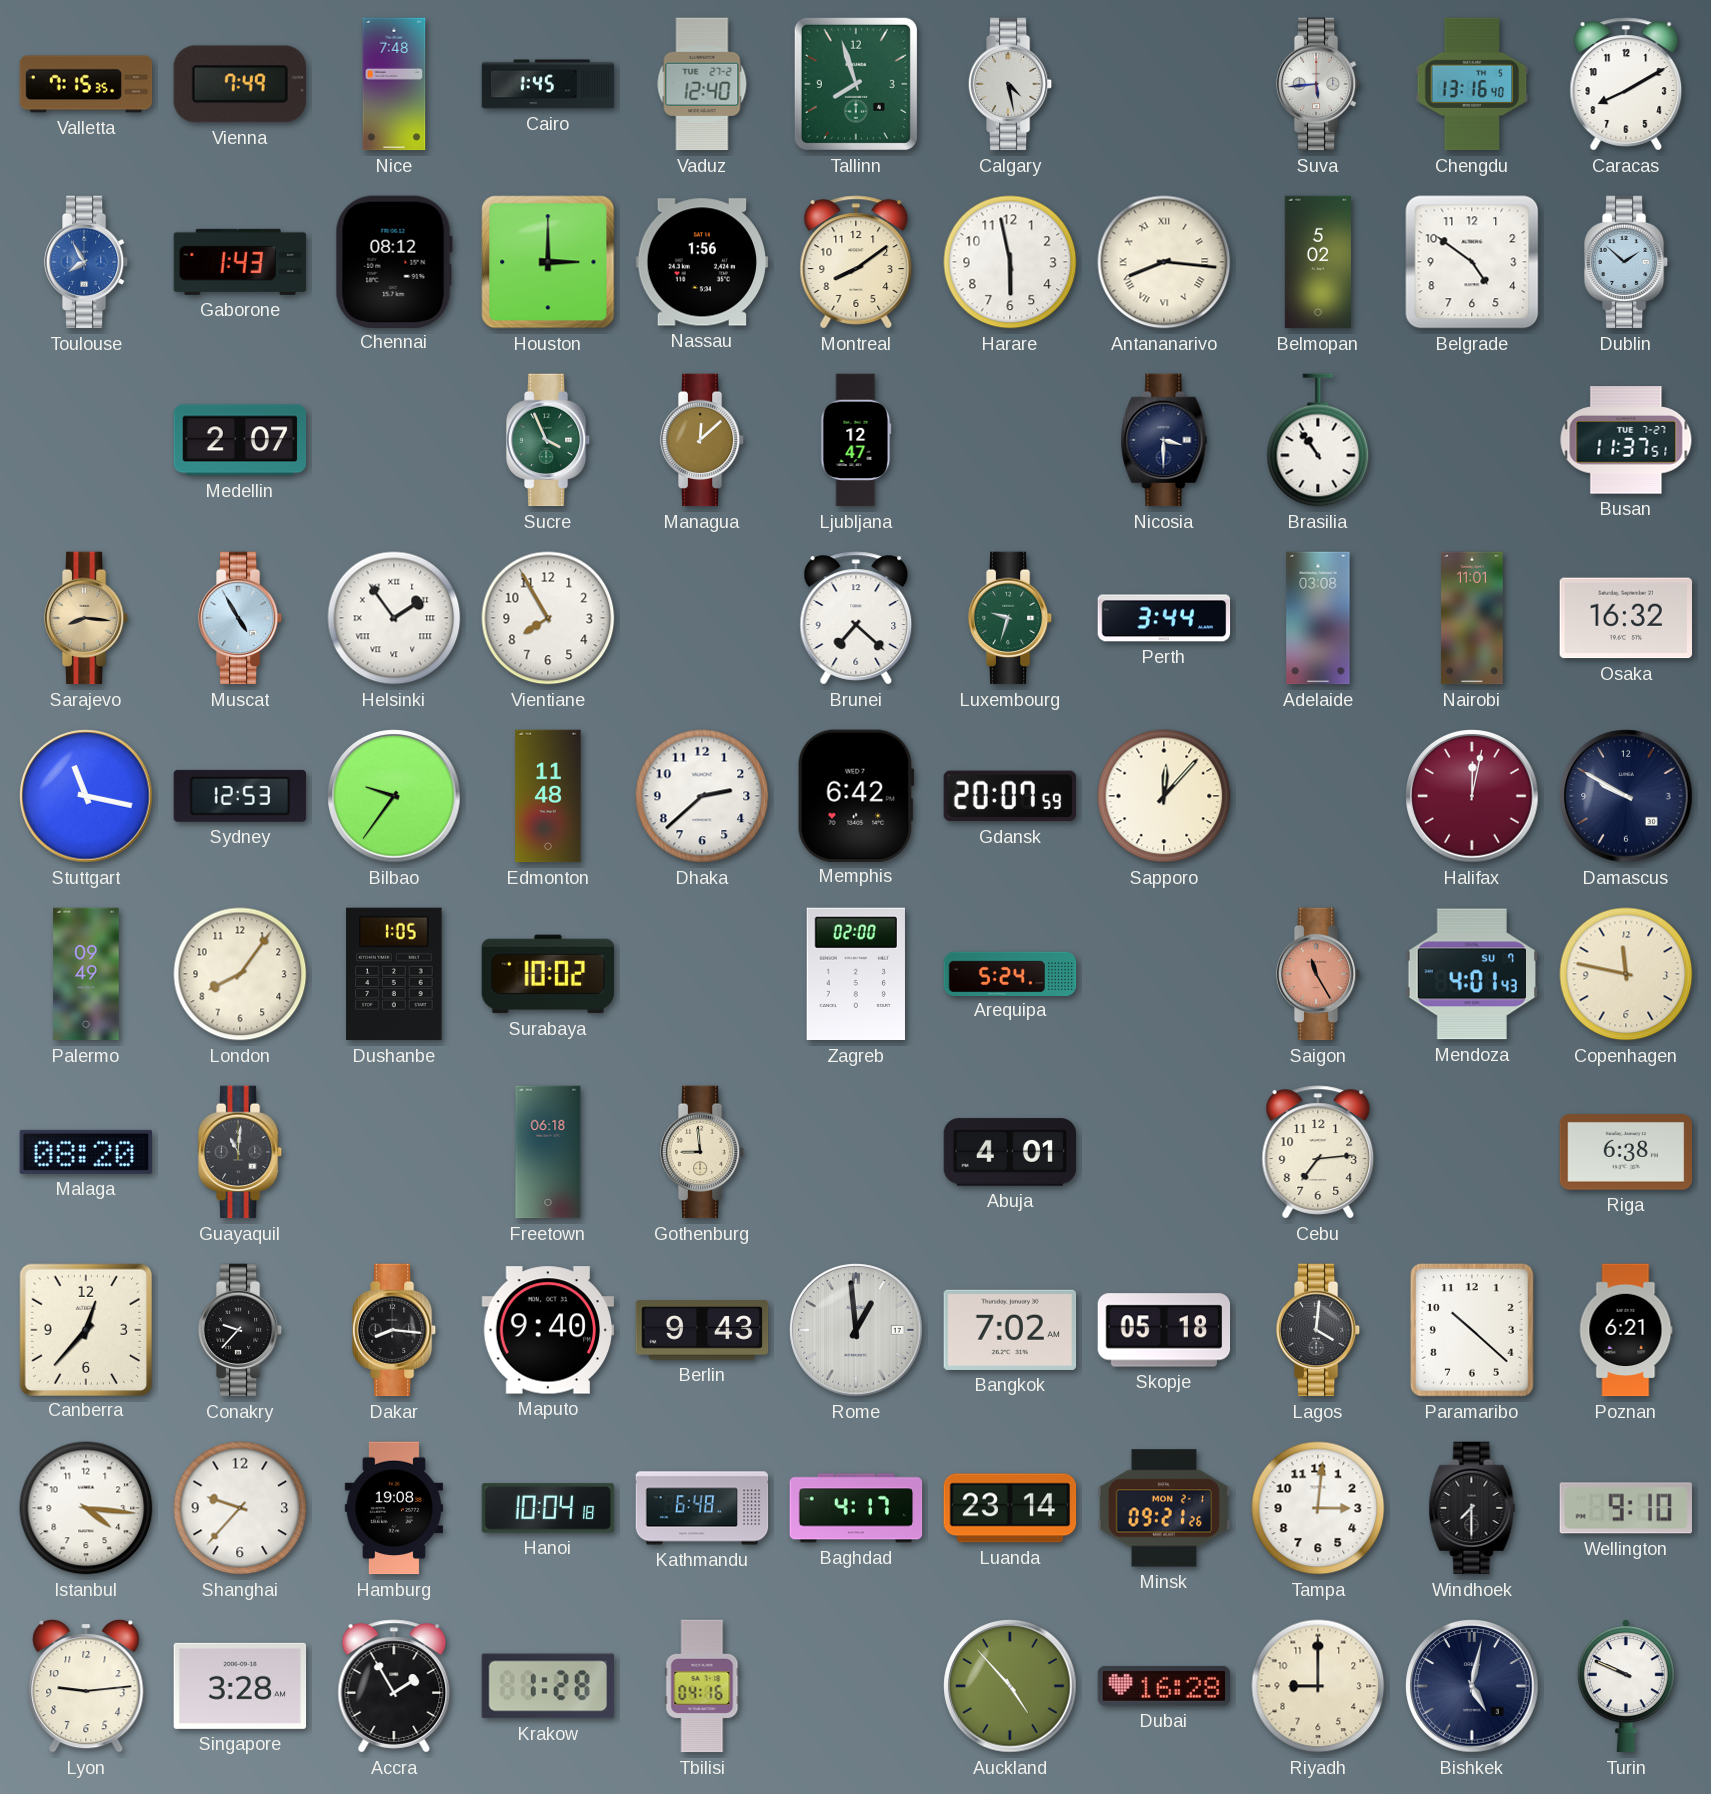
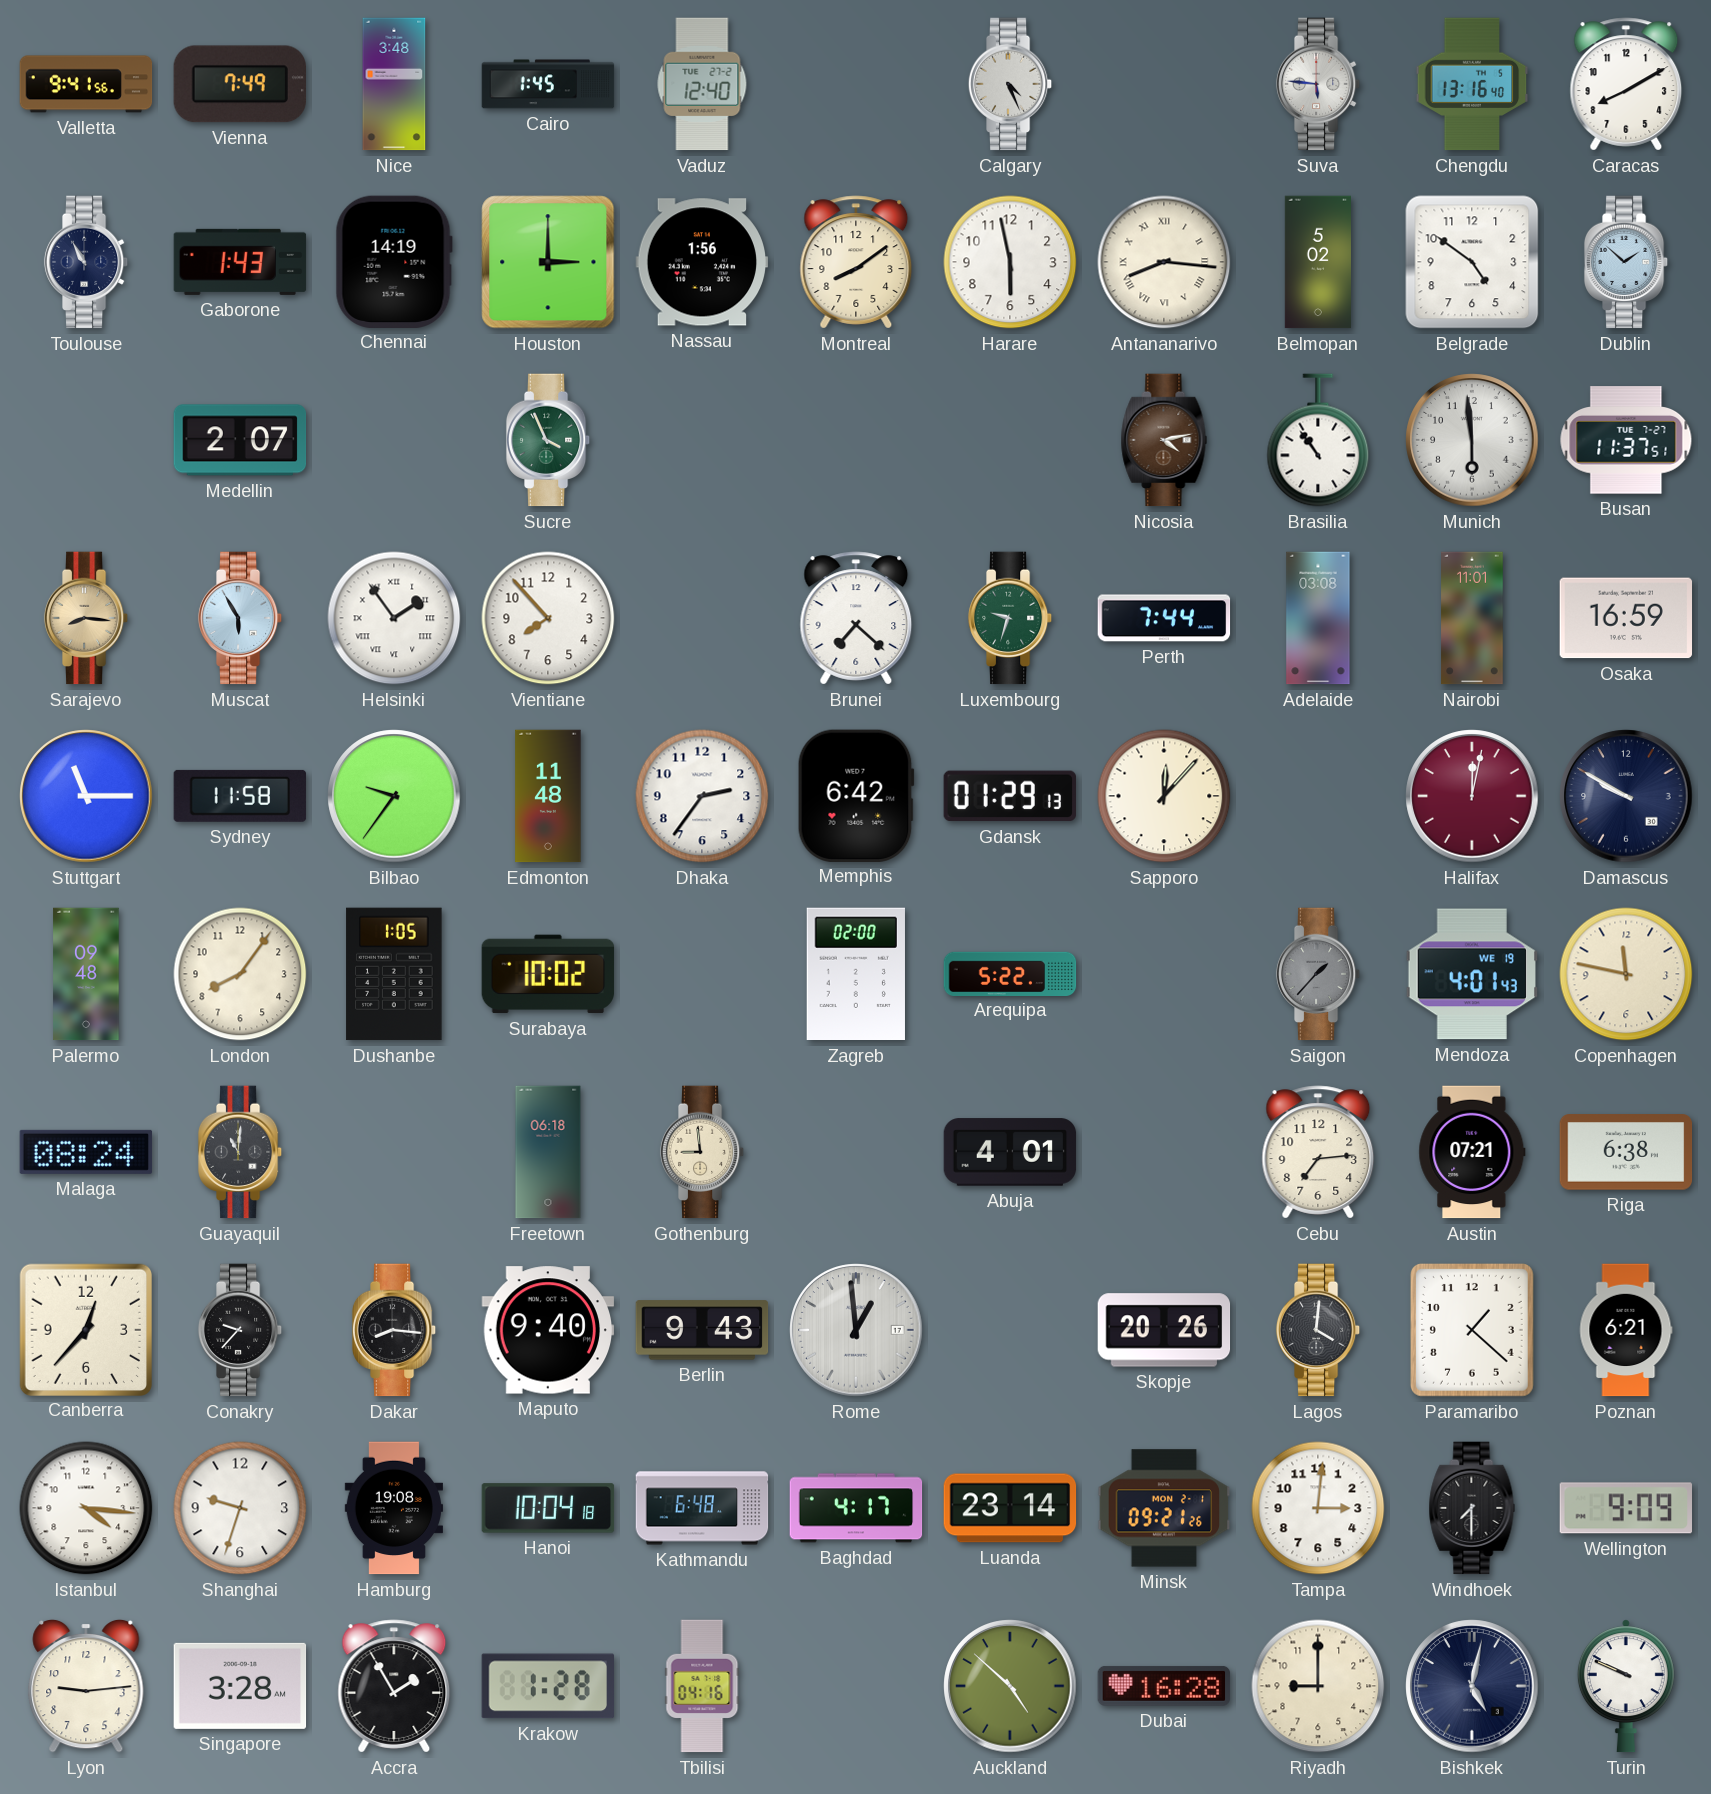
Valletta: 7:15 -> 9:41 (86, 84)
Nice: 7:48 -> 3:48 (394, 84)
Tallinn: 7:57 -> none (856, 84)
Calgary: 4:28 -> 4:26 (1010, 84)
Suva: 5:44 -> 5:46 (1318, 84)
Toulouse: 7:55 -> 10:55 (86, 262)
Toulouse dial: blue -> navy (86, 262)
Chennai: 08:12 -> 14:19 (394, 261)
Managua: 12:08 -> none (702, 440)
Ljubljana: 12:47 -> none (856, 440)
Nicosia: 3:30 -> 4:13 (1164, 440)
Nicosia dial: navy -> brown (1164, 440)
Munich: none -> 5:59 (1472, 440)
Muscat: 4:55 -> 5:55 (240, 618)
Vientiane: 7:55 -> 7:53 (548, 618)
Perth: 3:44 -> 7:44 (1164, 618)
Osaka: 16:32 -> 16:59 (1626, 618)
Stuttgart: 11:17 -> 11:15 (86, 796)
Sydney: 12:53 -> 11:58 (240, 796)
Dhaka: 2:38 -> 2:36 (702, 796)
Gdansk: 20:07 -> 01:29 (1009, 796)
Palermo: 09:49 -> 09:48 (86, 974)
Arequipa: 5:24 -> 5:22 (1010, 973)
Saigon: 11:25 -> 1:37 (1318, 974)
Saigon dial: salmon -> grey (1318, 974)
Mendoza date: SU 7 -> WE 19 (1471, 974)
Malaga: 08:20 -> 08:24 (86, 1152)
Austin: none -> 07:21 (1472, 1152)
Bangkok: 7:02 -> none (1010, 1330)
Skopje: 05:18 -> 20:26 (1164, 1330)
Paramaribo: 10:22 -> 1:22 (1472, 1330)
Shanghai: 9:37 -> 9:33 (240, 1508)
Wellington: 9:10 -> 9:09 (1626, 1508)
Auckland: 4:53 -> 4:52 (1010, 1686)
